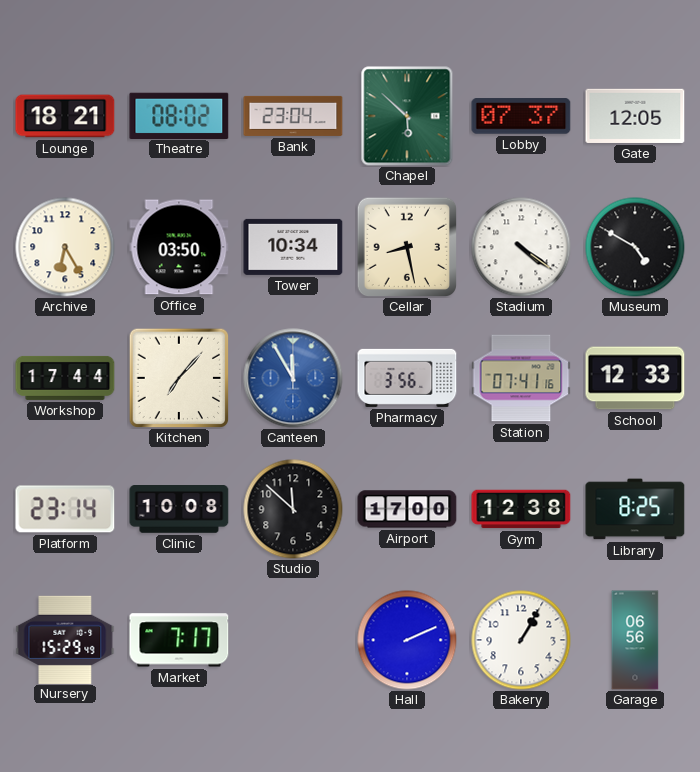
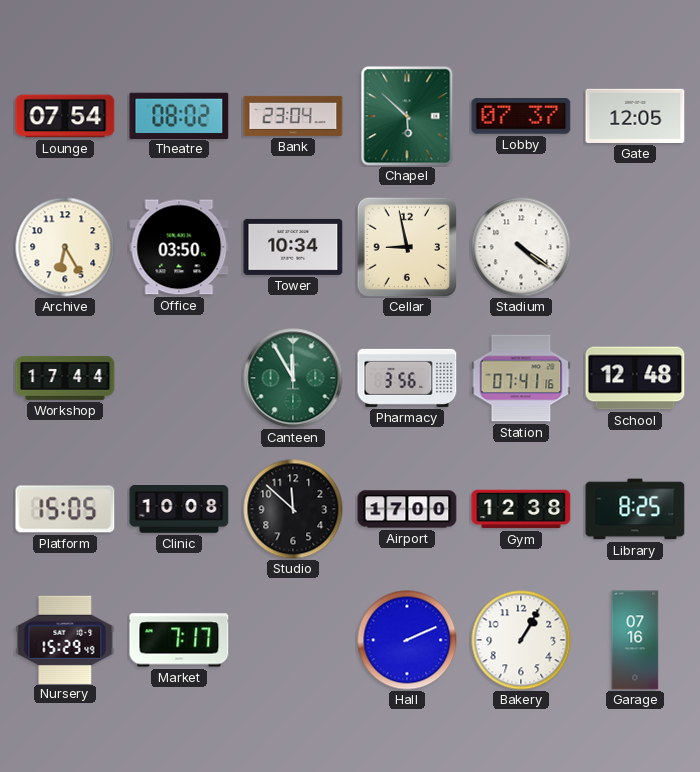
Lounge: 18:21 -> 07:54 (65, 116)
Cellar: 8:28 -> 8:58 (406, 246)
Museum: 4:50 -> none (635, 247)
Kitchen: 7:07 -> none (179, 378)
Canteen dial: blue -> green (293, 378)
School: 12:33 -> 12:48 (635, 378)
Platform: 23:14 -> 15:05 (65, 509)
Garage: 06:56 -> 07:16 (635, 640)
